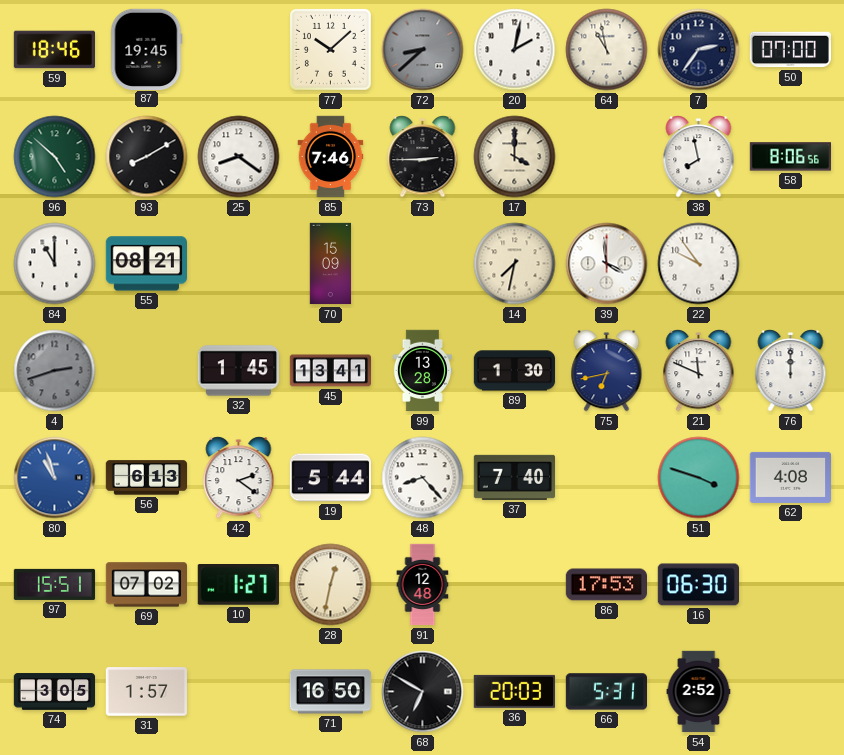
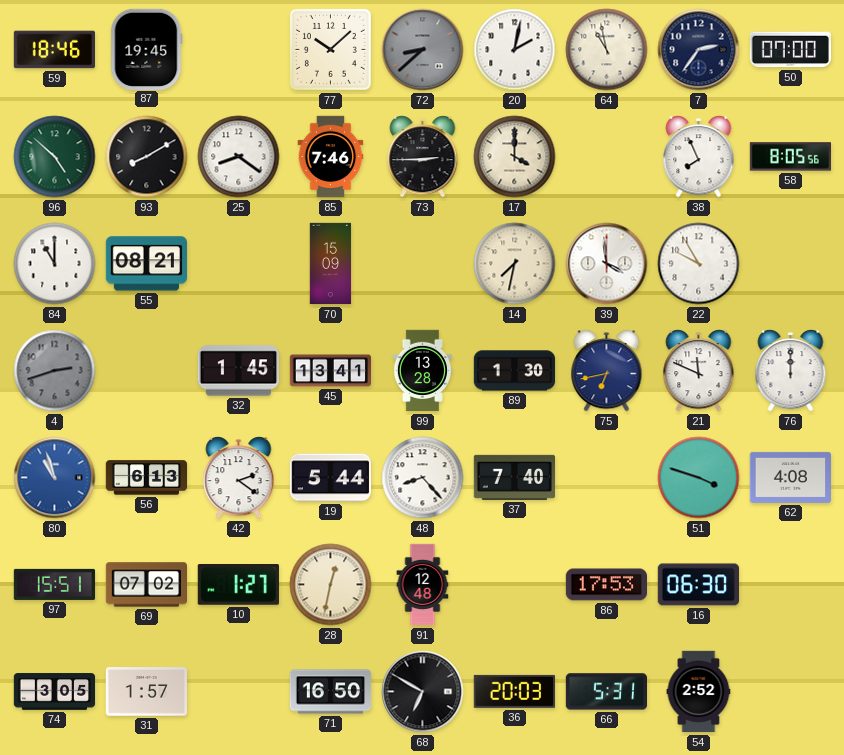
38: 7:58 -> 7:56 (699, 157)
58: 8:06 -> 8:05 (790, 157)
22: 9:54 -> 9:55 (699, 264)
